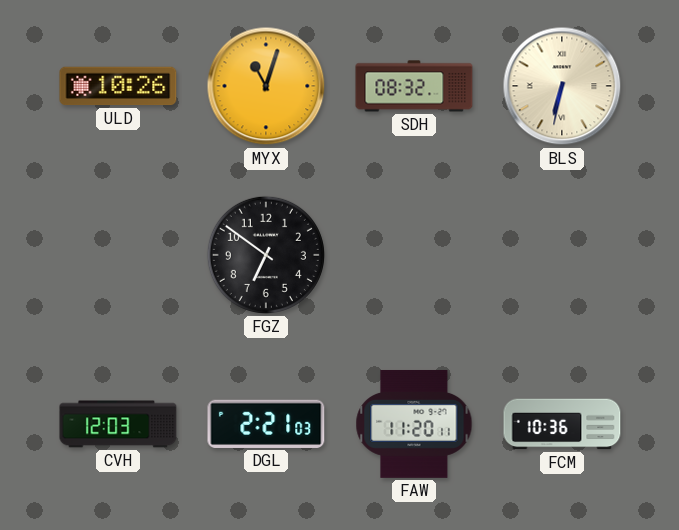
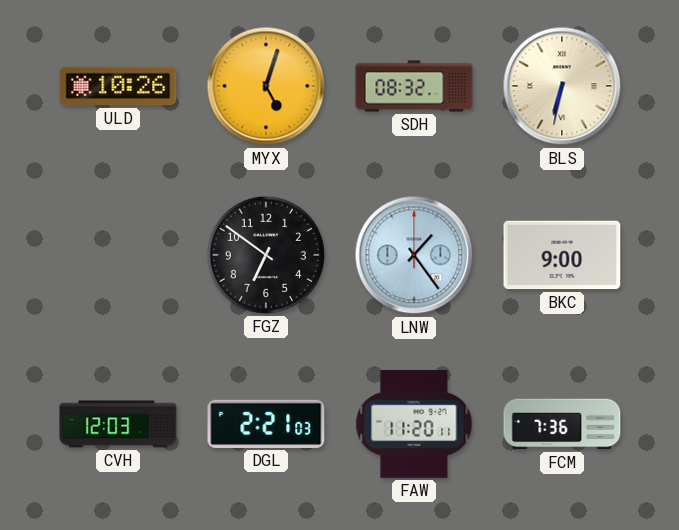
MYX: 11:03 -> 5:03 (266, 86)
LNW: none -> 1:24 (414, 255)
BKC: none -> 9:00 (562, 255)
FCM: 10:36 -> 7:36 (562, 424)
